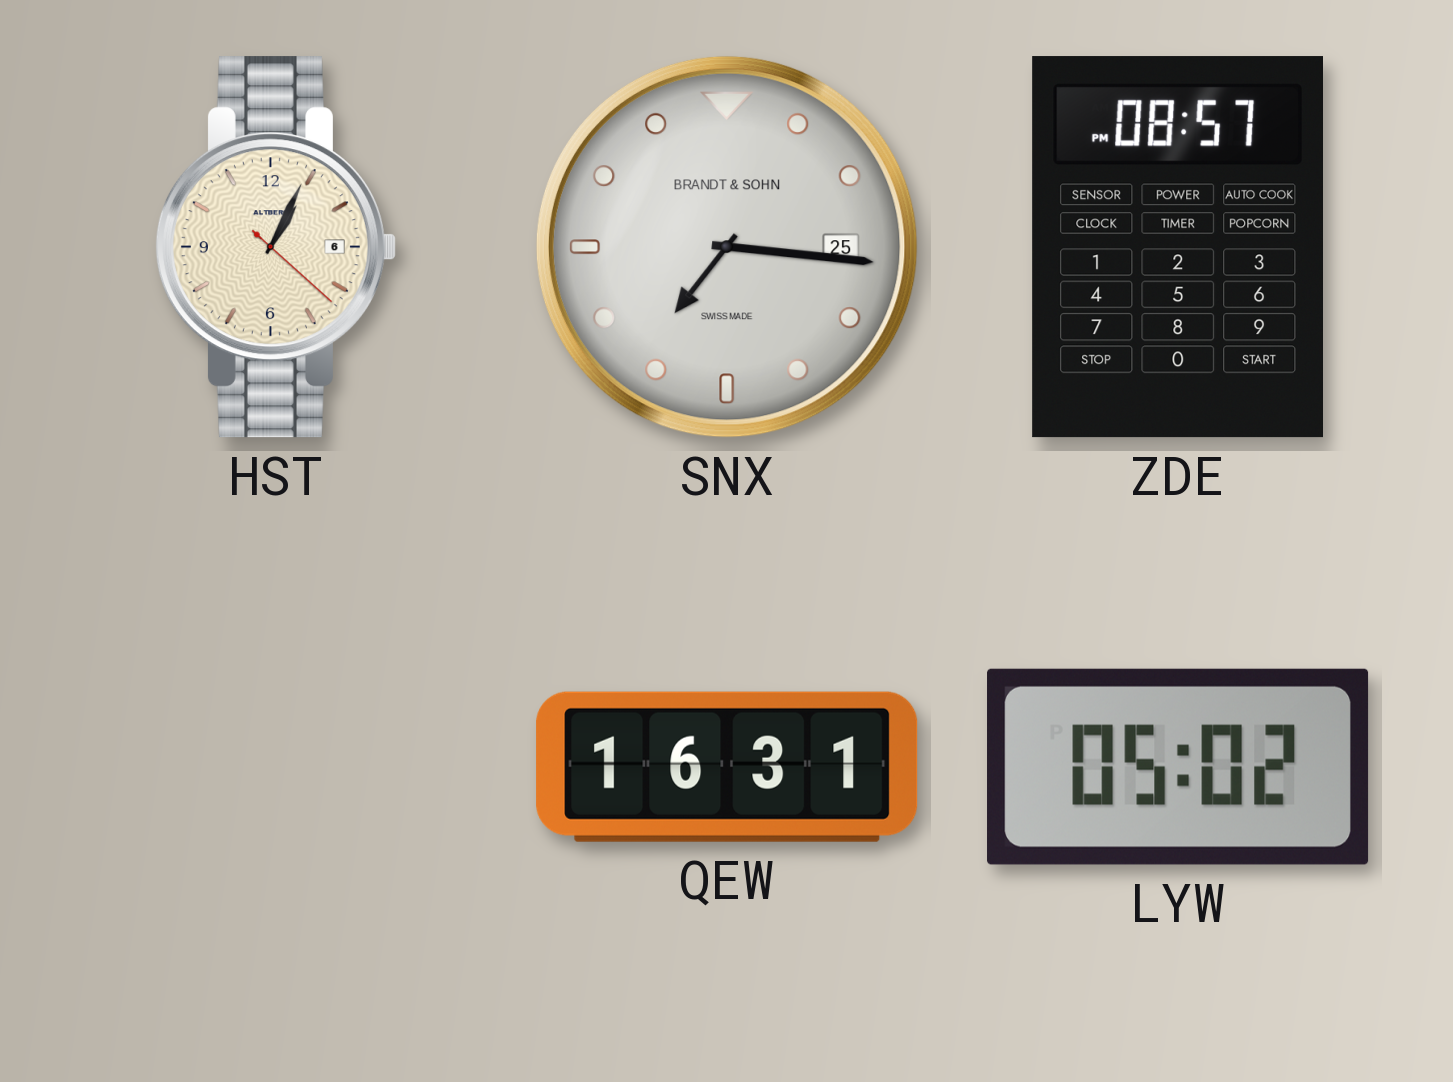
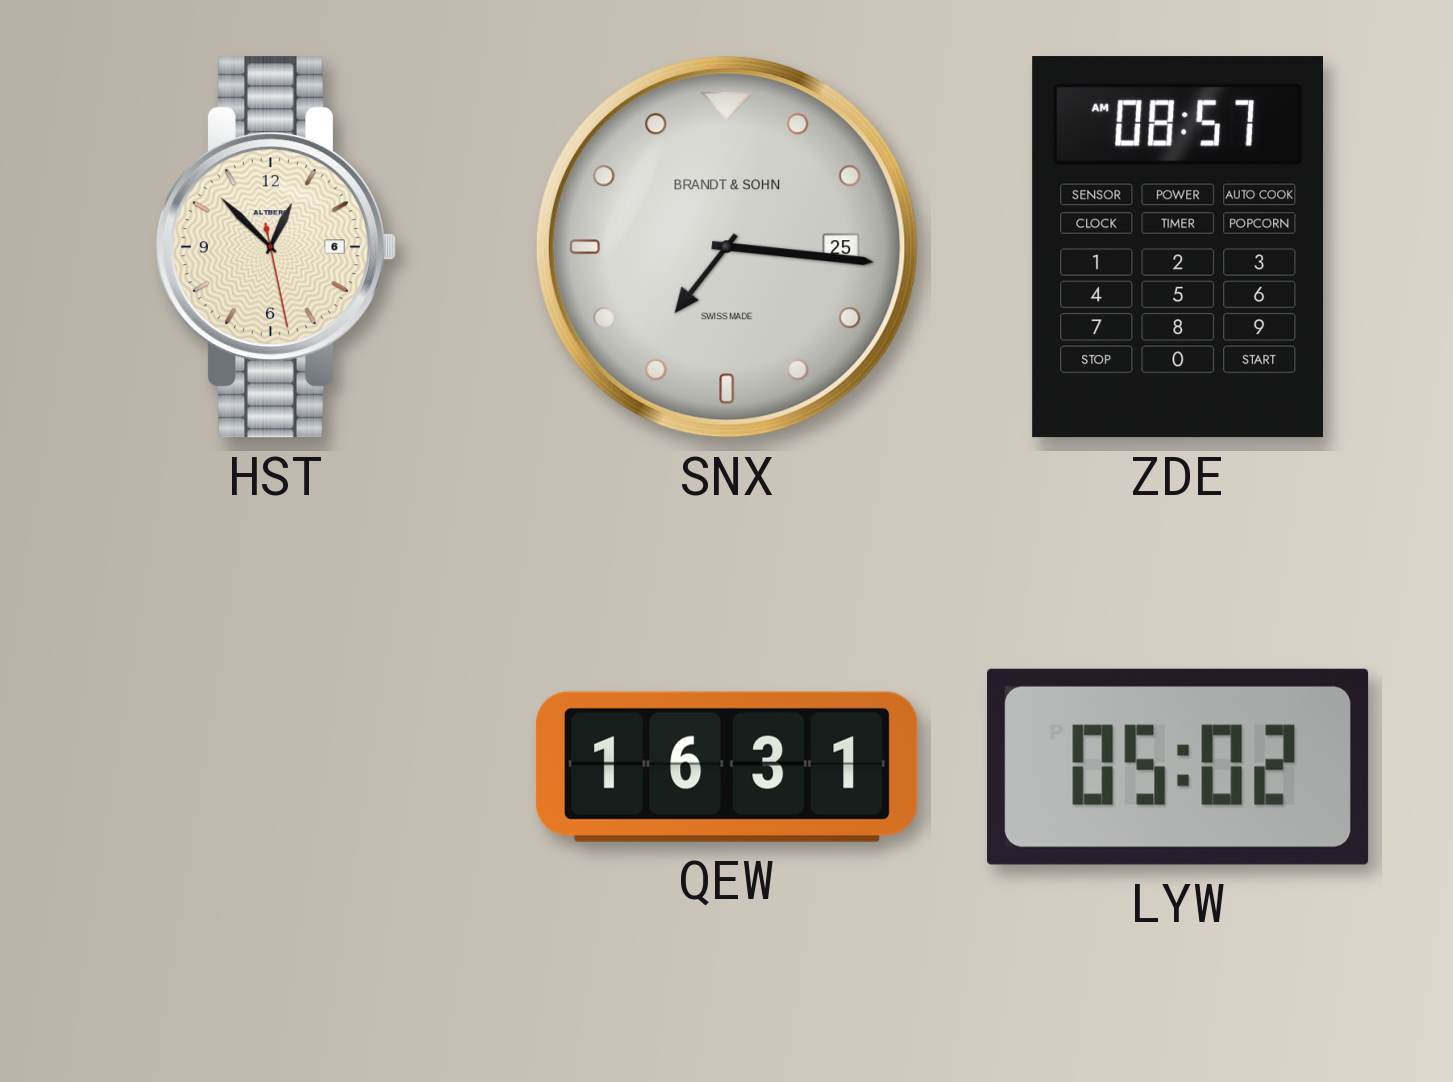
HST: 1:04 -> 12:52 (275, 247)
ZDE: 08:57 PM -> 08:57 AM (1177, 247)
